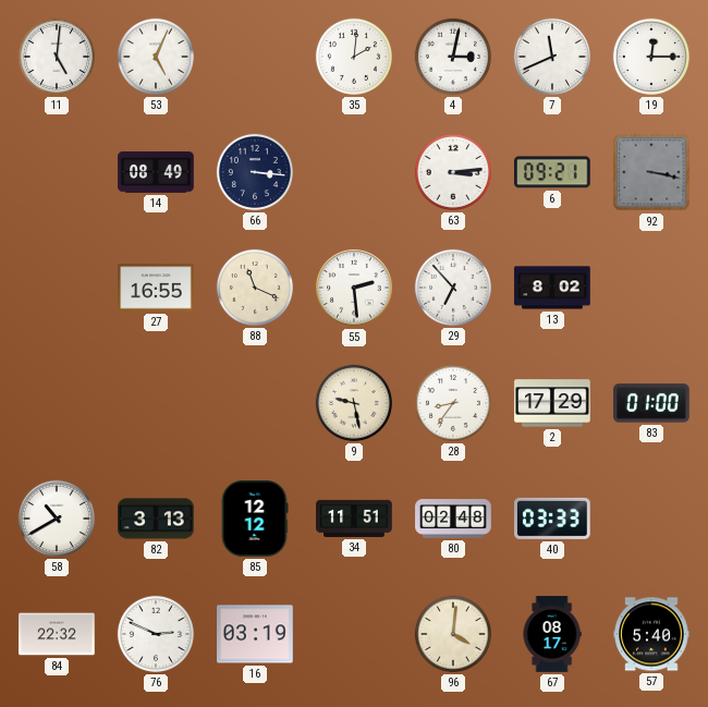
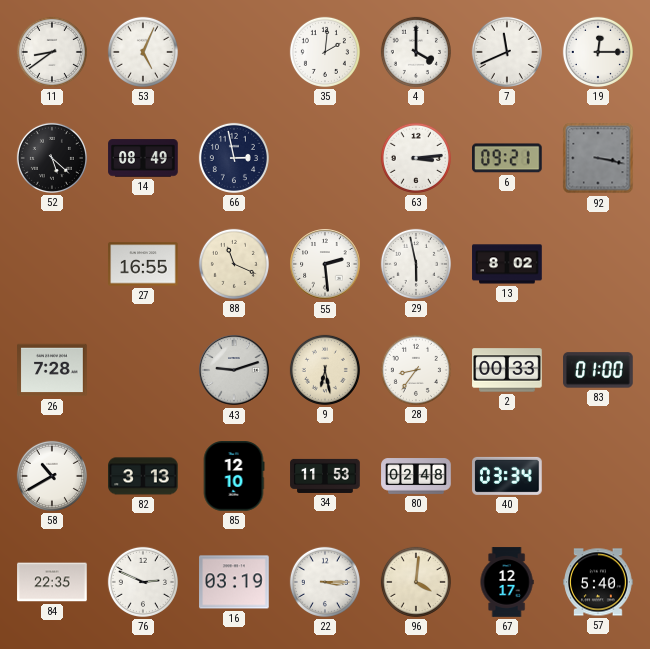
11: 5:01 -> 8:39 (52, 52)
4: 3:02 -> 4:00 (416, 52)
52: none -> 5:22 (52, 158)
66: 3:16 -> 2:58 (234, 158)
29: 6:53 -> 5:58 (416, 264)
26: none -> 7:28 (52, 370)
43: none -> 9:12 (234, 370)
9: 9:28 -> 6:28 (325, 370)
2: 17:29 -> 00:33 (507, 370)
85: 12:12 -> 12:10 (234, 476)
34: 11:51 -> 11:53 (325, 476)
40: 03:33 -> 03:34 (507, 476)
84: 22:32 -> 22:35 (52, 582)
22: none -> 3:15 (325, 582)
67: 08:17 -> 12:17 (507, 582)
